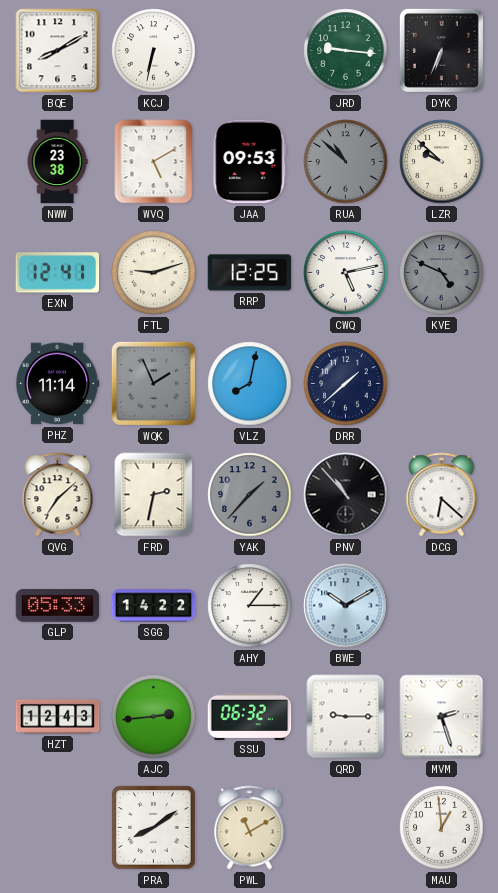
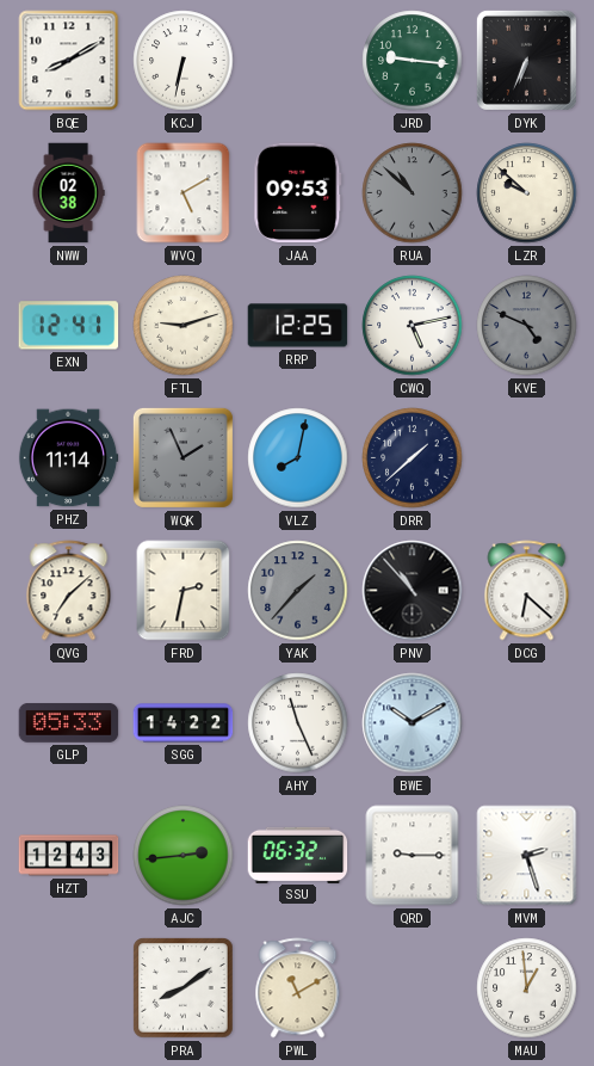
NWW: 23:38 -> 02:38 (68, 193)
AHY: 1:15 -> 11:26 (298, 723)
